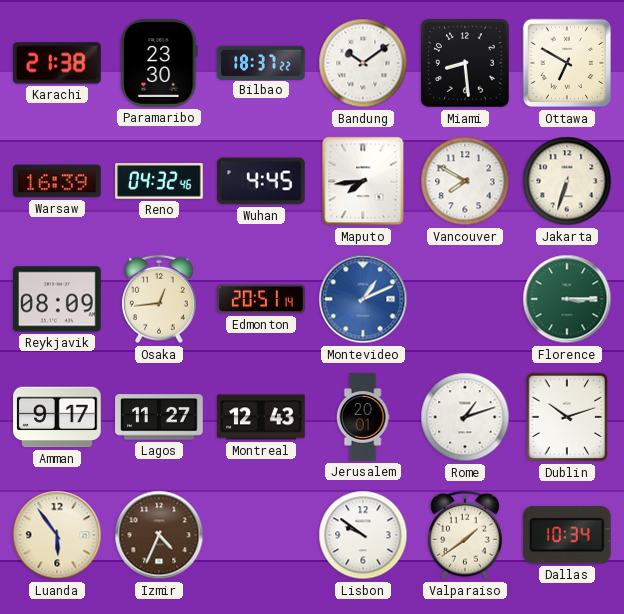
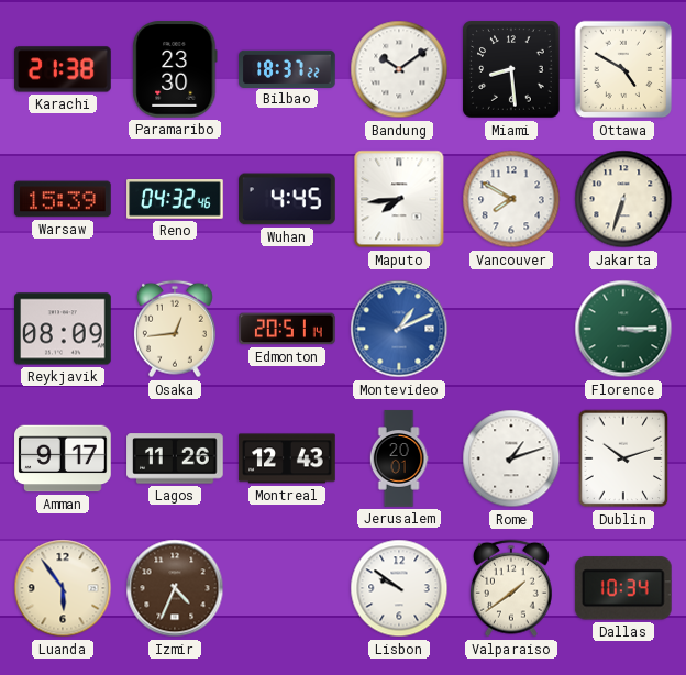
Ottawa: 6:50 -> 4:50 (623, 69)
Warsaw: 16:39 -> 15:39 (63, 199)
Lagos: 11:27 -> 11:26 (175, 458)
